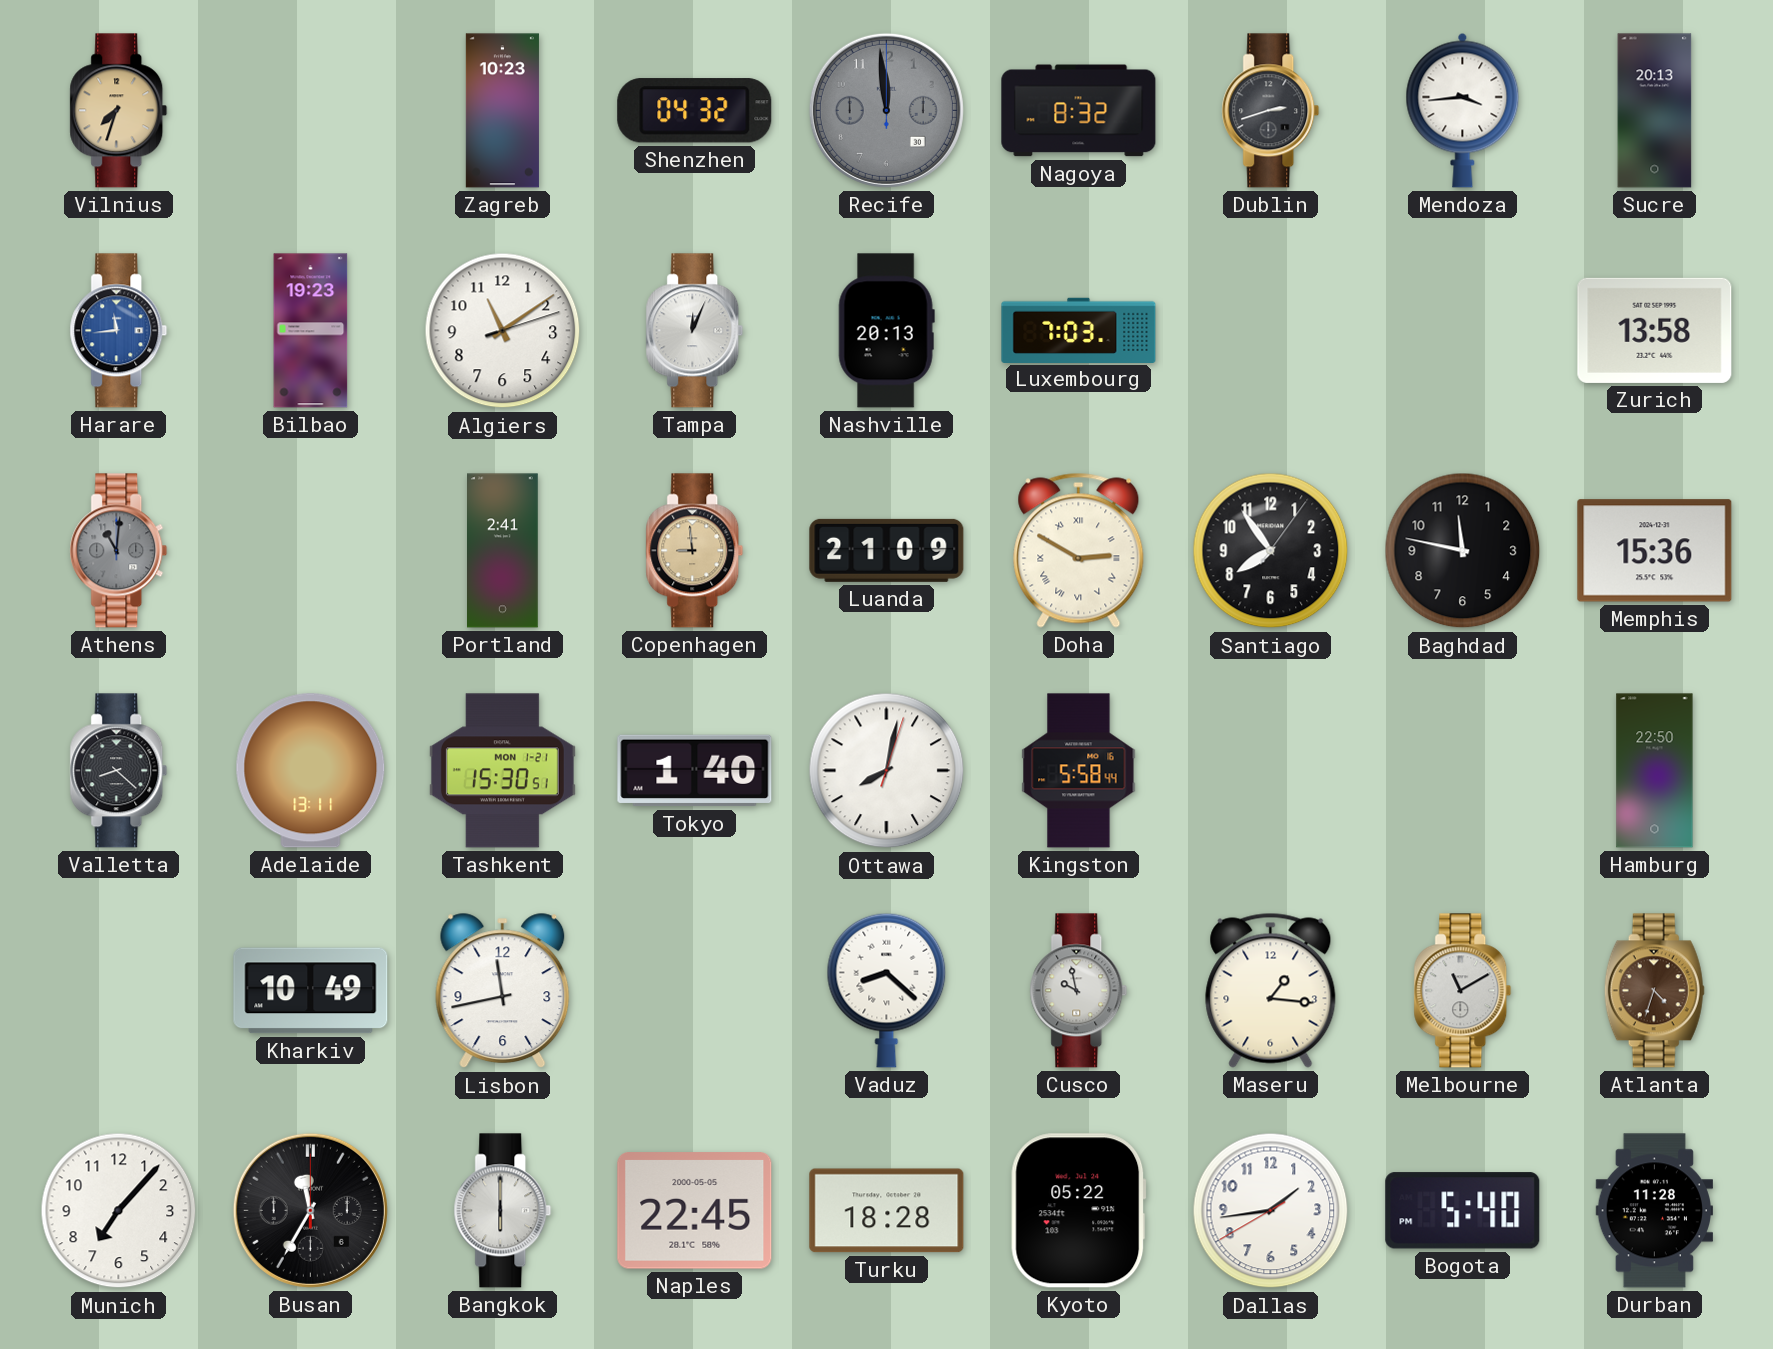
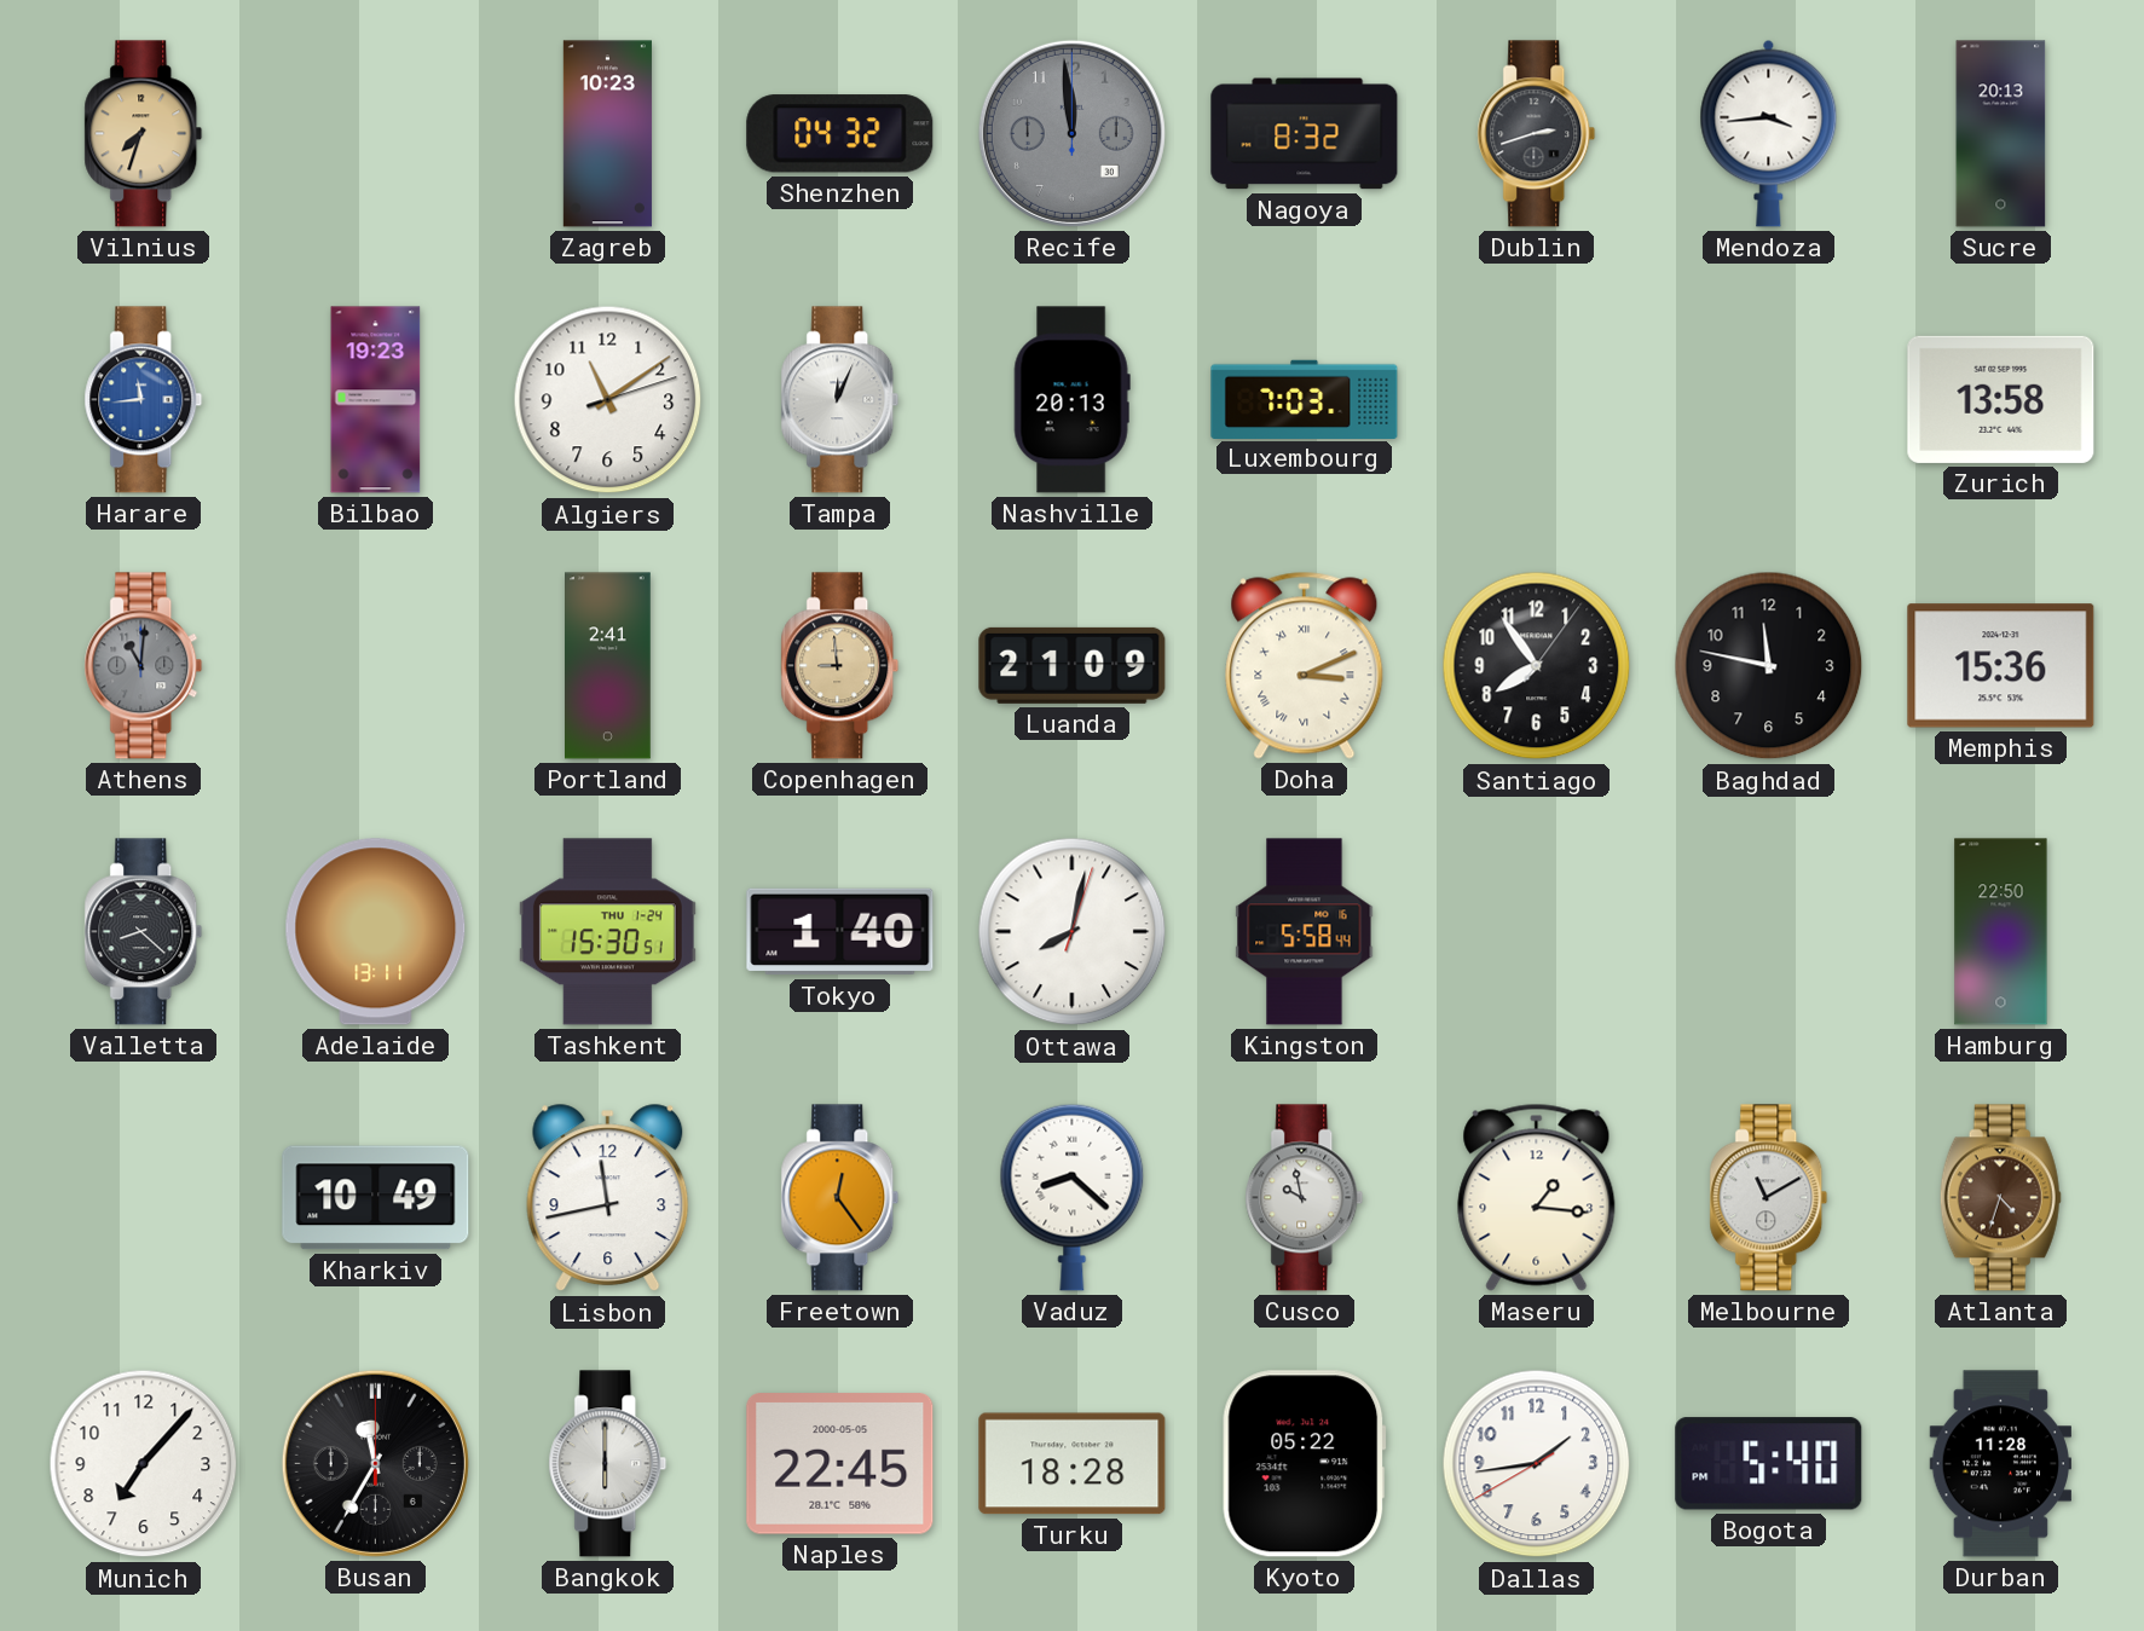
Doha: 2:50 -> 3:11 (1305, 665)
Tashkent date: MON 1-21 -> THU 1-24 (607, 932)
Freetown: none -> 12:24 (840, 1198)
